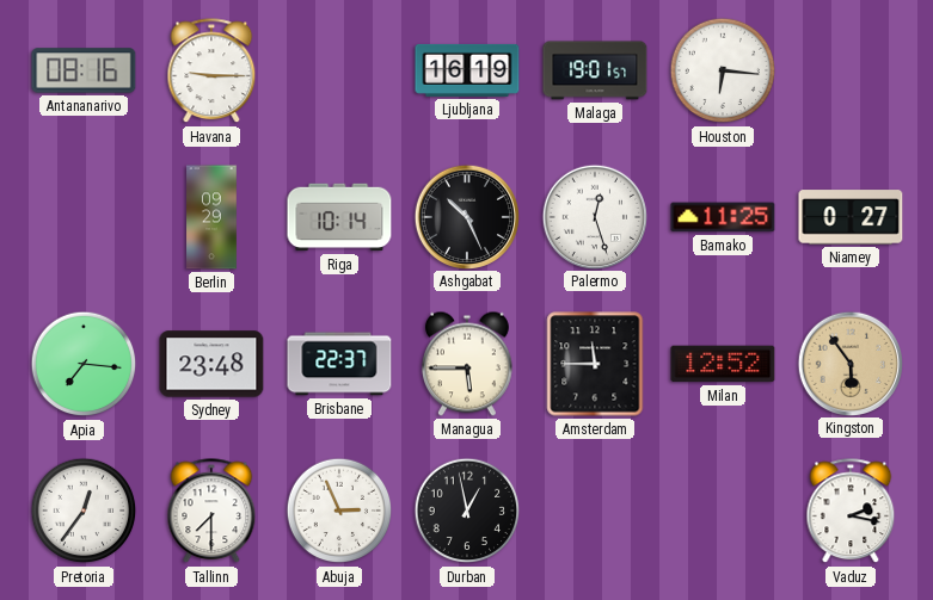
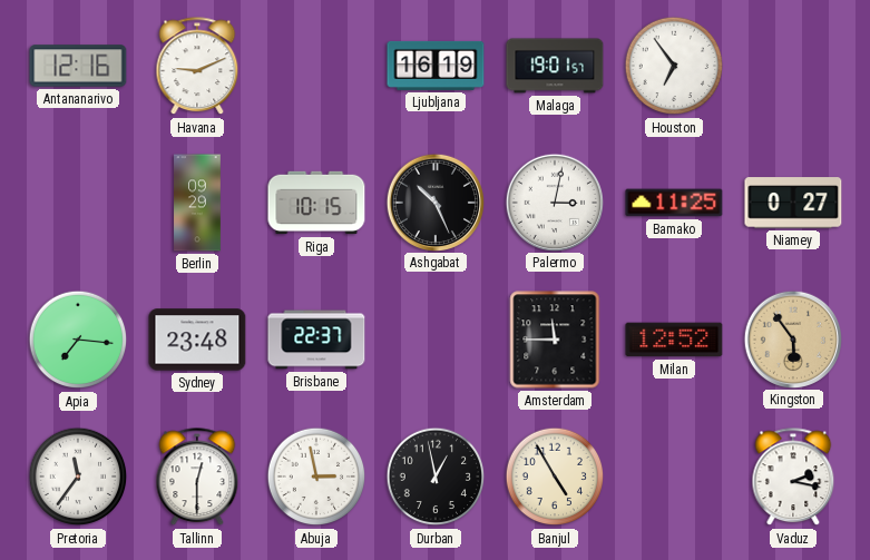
Antananarivo: 08:16 -> 12:16 (78, 66)
Havana: 9:15 -> 9:11 (197, 67)
Houston: 6:16 -> 6:54 (674, 66)
Riga: 10:14 -> 10:15 (316, 203)
Palermo: 12:27 -> 3:02 (554, 202)
Managua: 5:45 -> none (467, 364)
Pretoria: 12:36 -> 11:36 (78, 477)
Tallinn: 7:30 -> 12:30 (197, 478)
Abuja: 2:56 -> 2:58 (316, 477)
Banjul: none -> 4:55 (555, 477)
